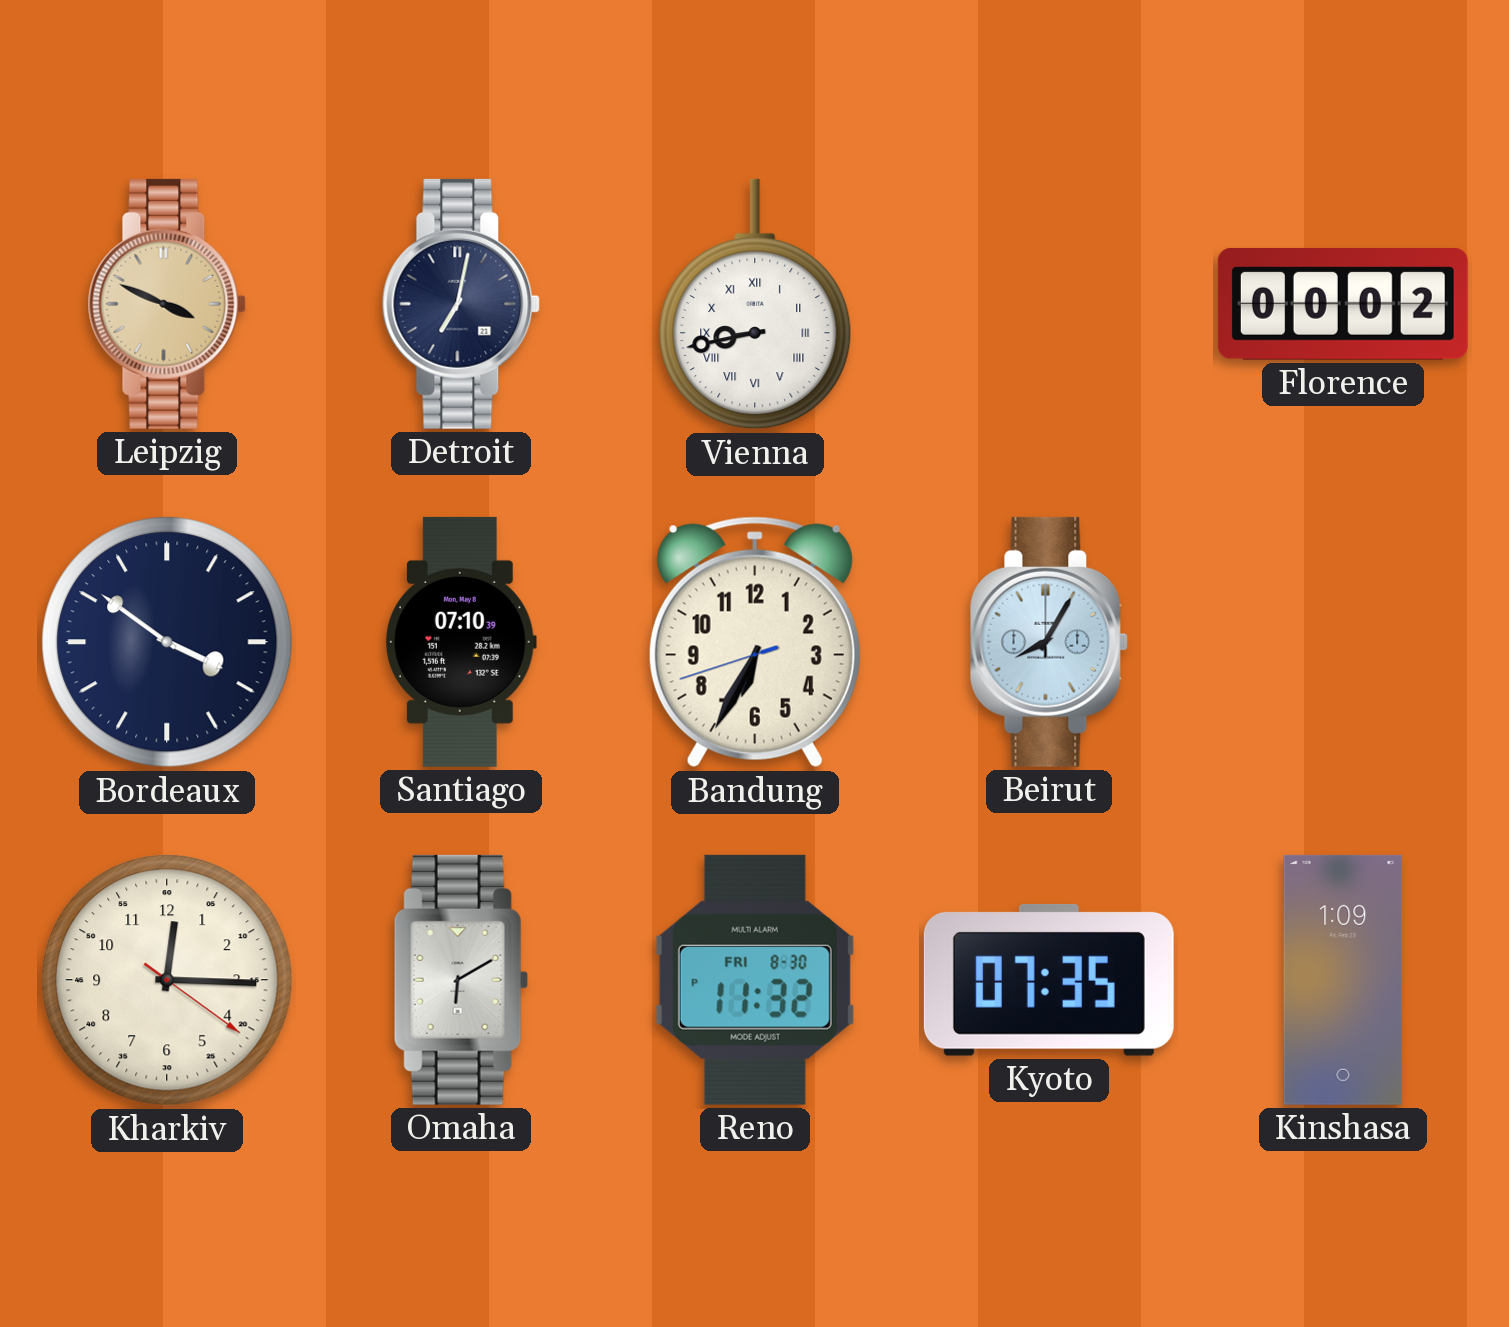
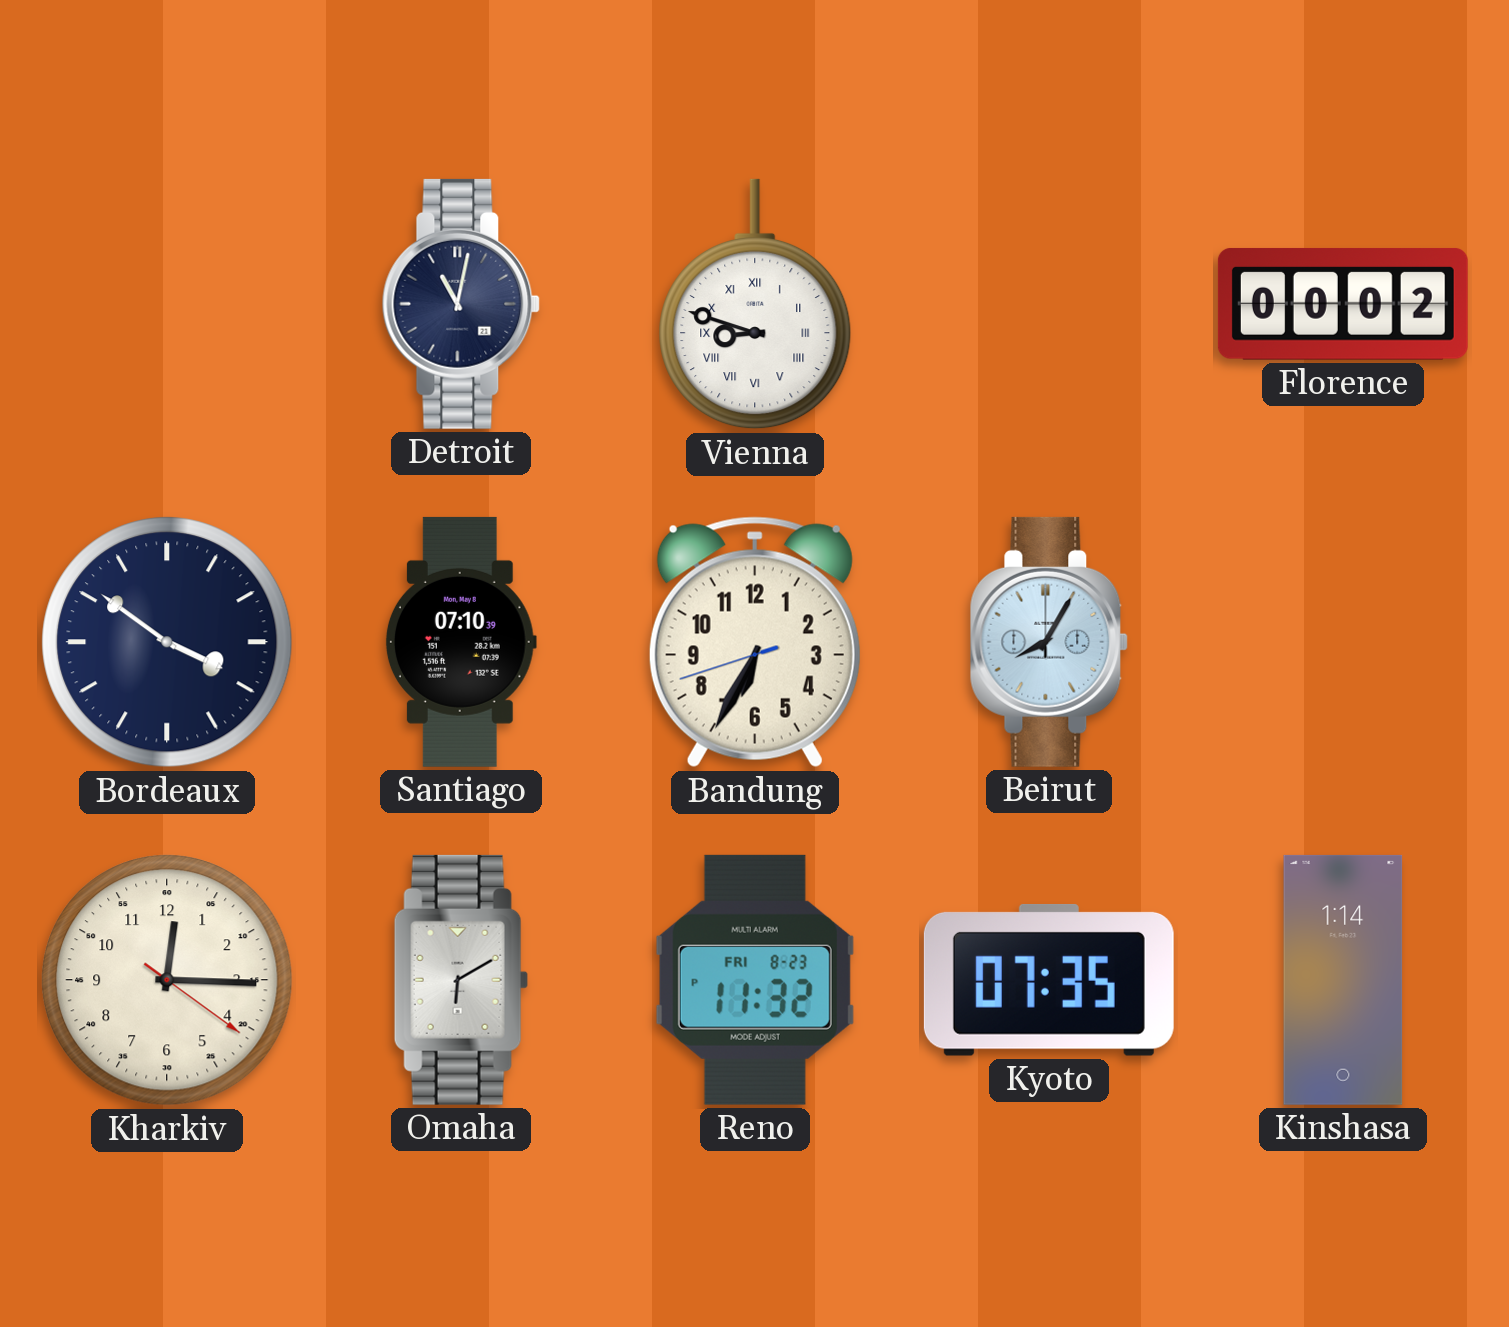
Leipzig: 3:49 -> none (167, 304)
Detroit: 7:02 -> 11:02 (461, 304)
Vienna: 8:43 -> 8:48 (755, 304)
Reno date: FRI 8-30 -> FRI 8-23 (755, 980)
Kinshasa: 1:09 -> 1:14 (1343, 980)
